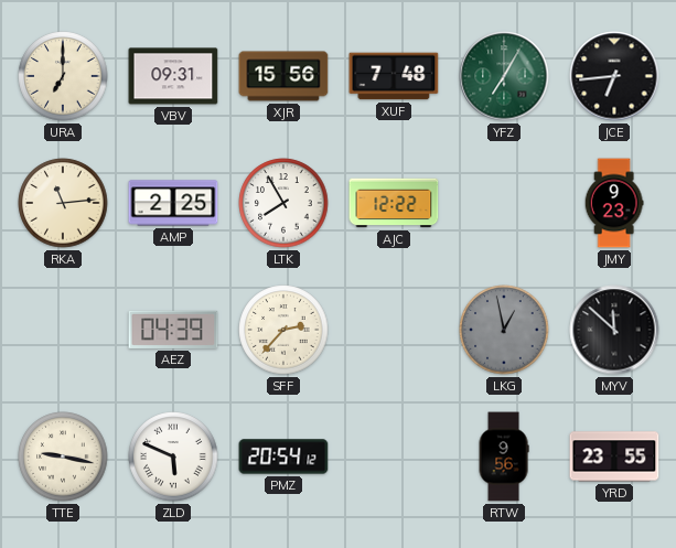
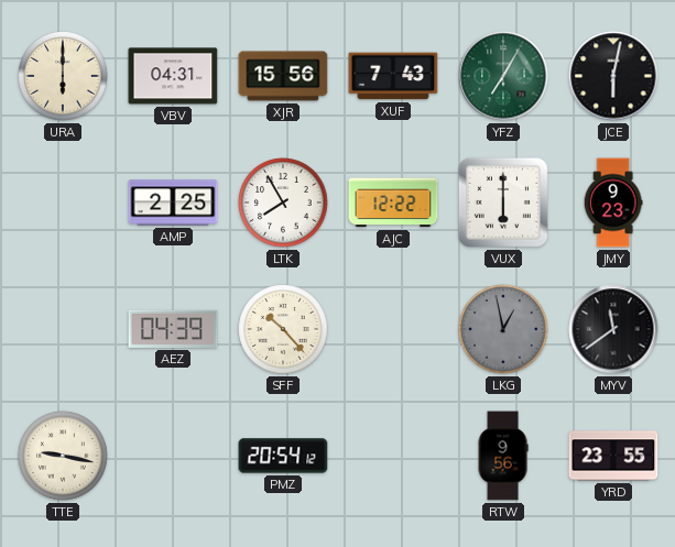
URA: 7:00 -> 6:00 (63, 76)
VBV: 09:31 -> 04:31 (173, 76)
XUF: 7:48 -> 7:43 (393, 76)
JCE: 6:44 -> 6:02 (613, 76)
RKA: 11:14 -> none (63, 203)
VUX: none -> 6:00 (503, 203)
SFF: 2:37 -> 10:23 (283, 329)
MYV: 11:52 -> 11:39 (613, 329)
ZLD: 5:49 -> none (173, 456)
